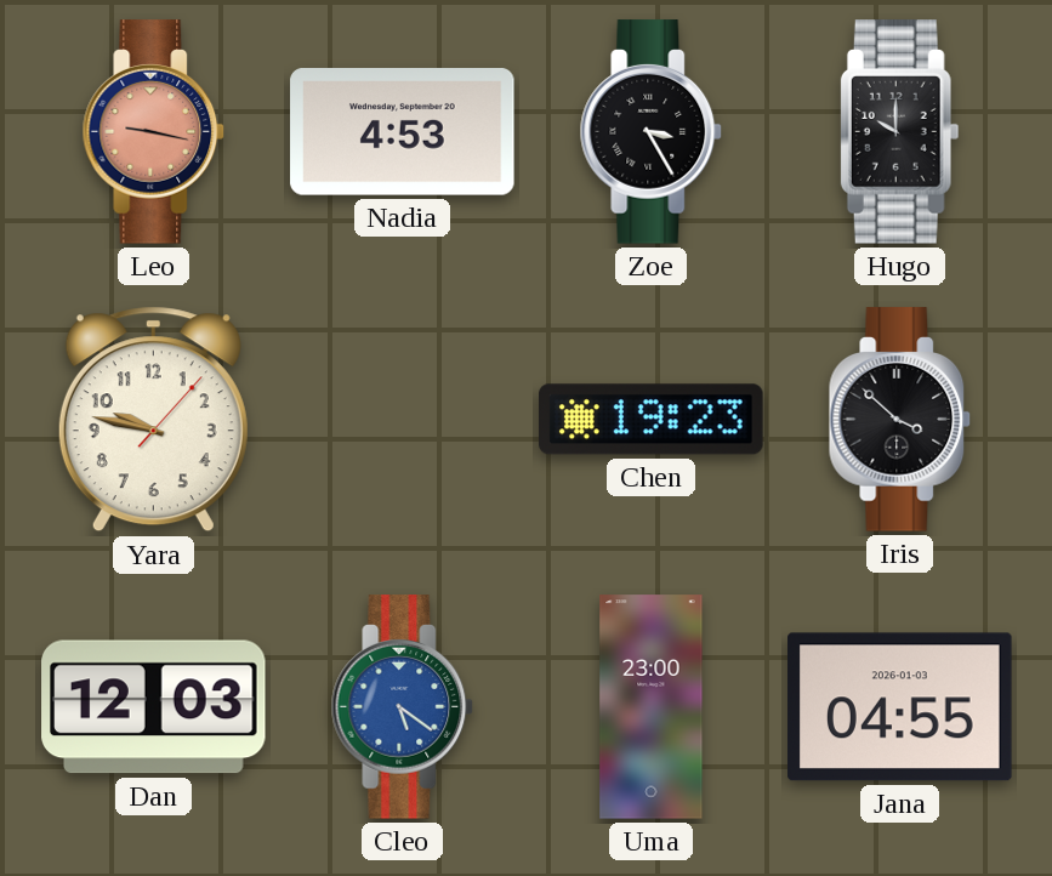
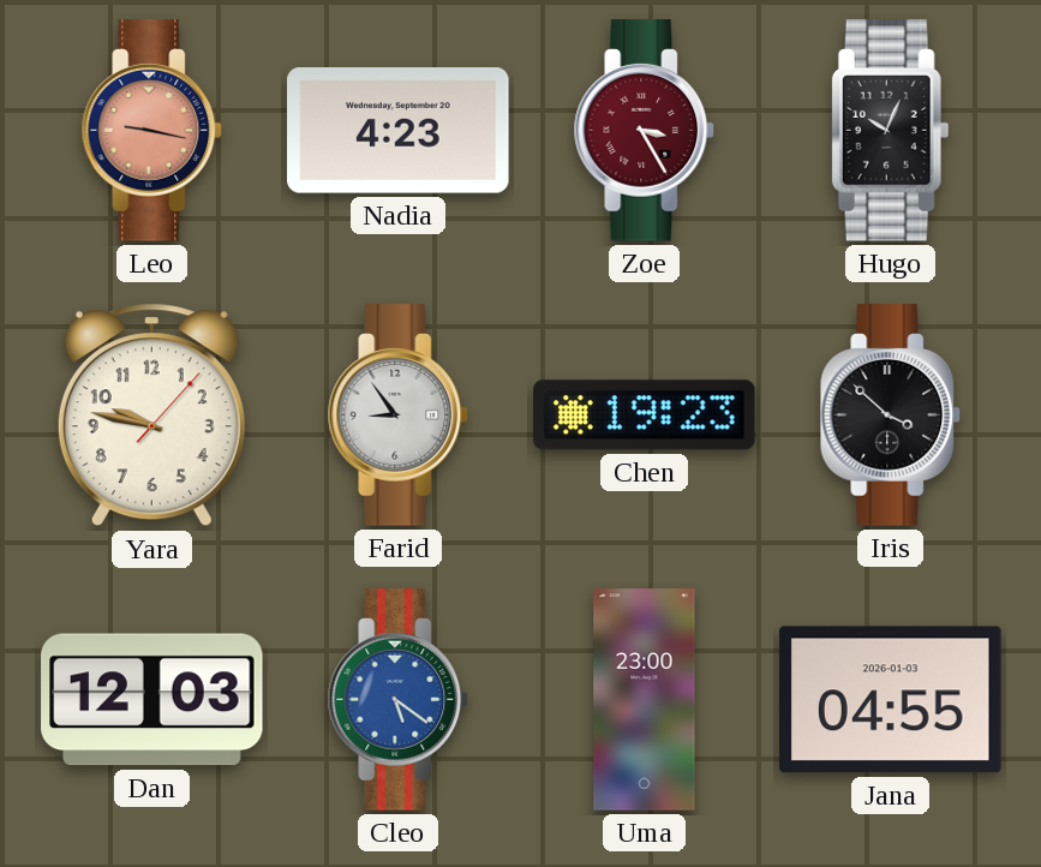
Nadia: 4:53 -> 4:23 (399, 131)
Zoe dial: black -> burgundy (645, 131)
Hugo: 10:00 -> 10:04 (890, 131)
Farid: none -> 8:54 (399, 415)
